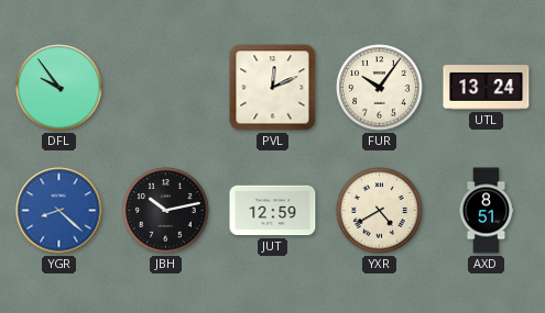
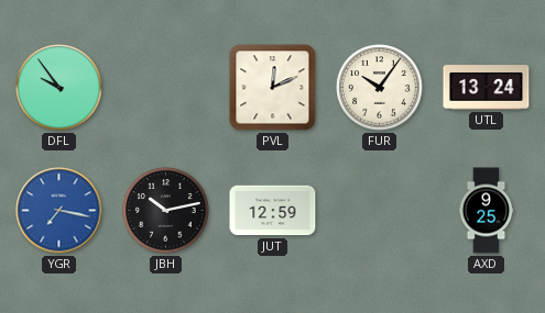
YGR: 8:22 -> 7:17 (59, 211)
YXR: 4:40 -> none (380, 211)
AXD: 8:51 -> 9:25 (487, 211)
